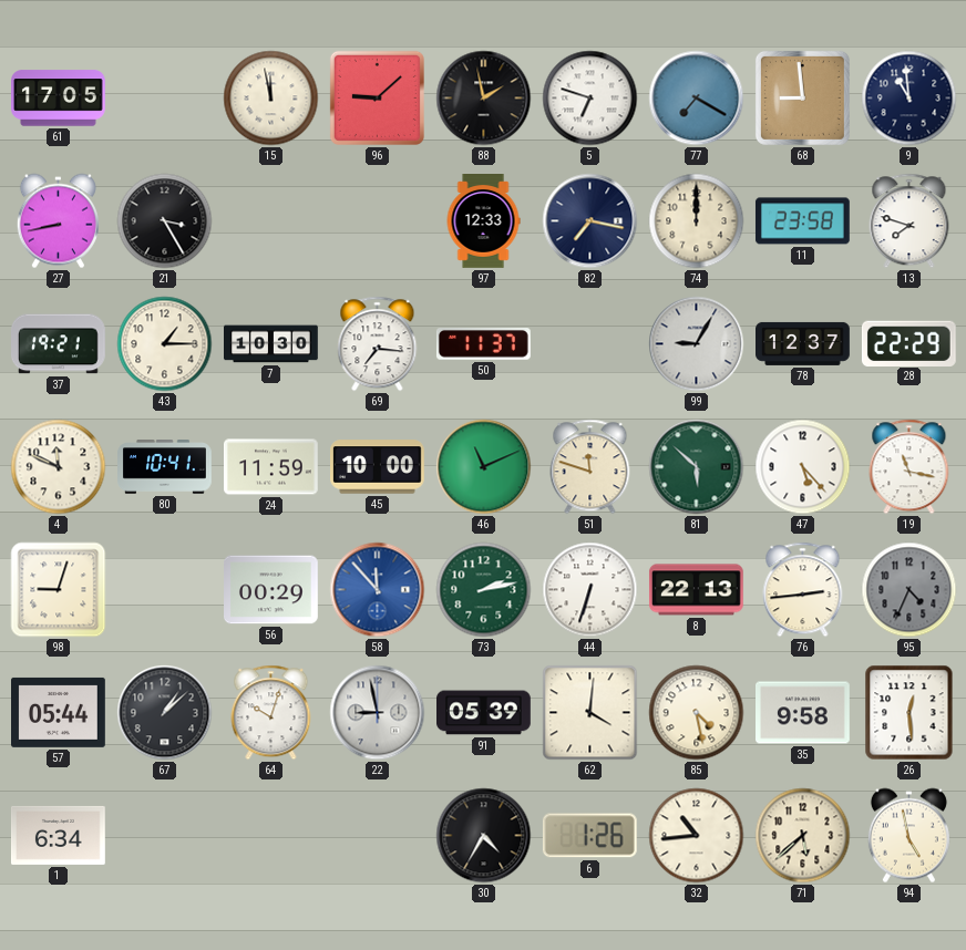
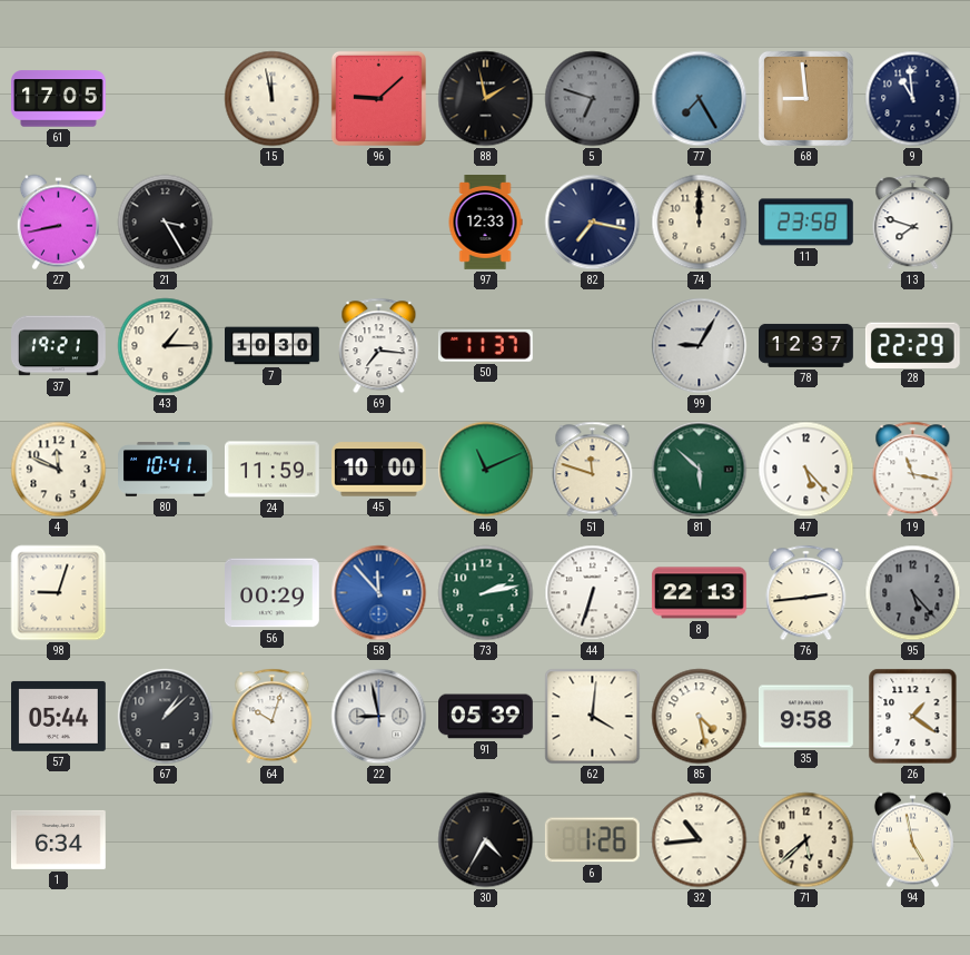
5 dial: white -> grey (593, 99)
77: 7:20 -> 7:25 (700, 99)
95: 4:34 -> 5:23 (913, 593)
26: 12:29 -> 1:21 (913, 717)
